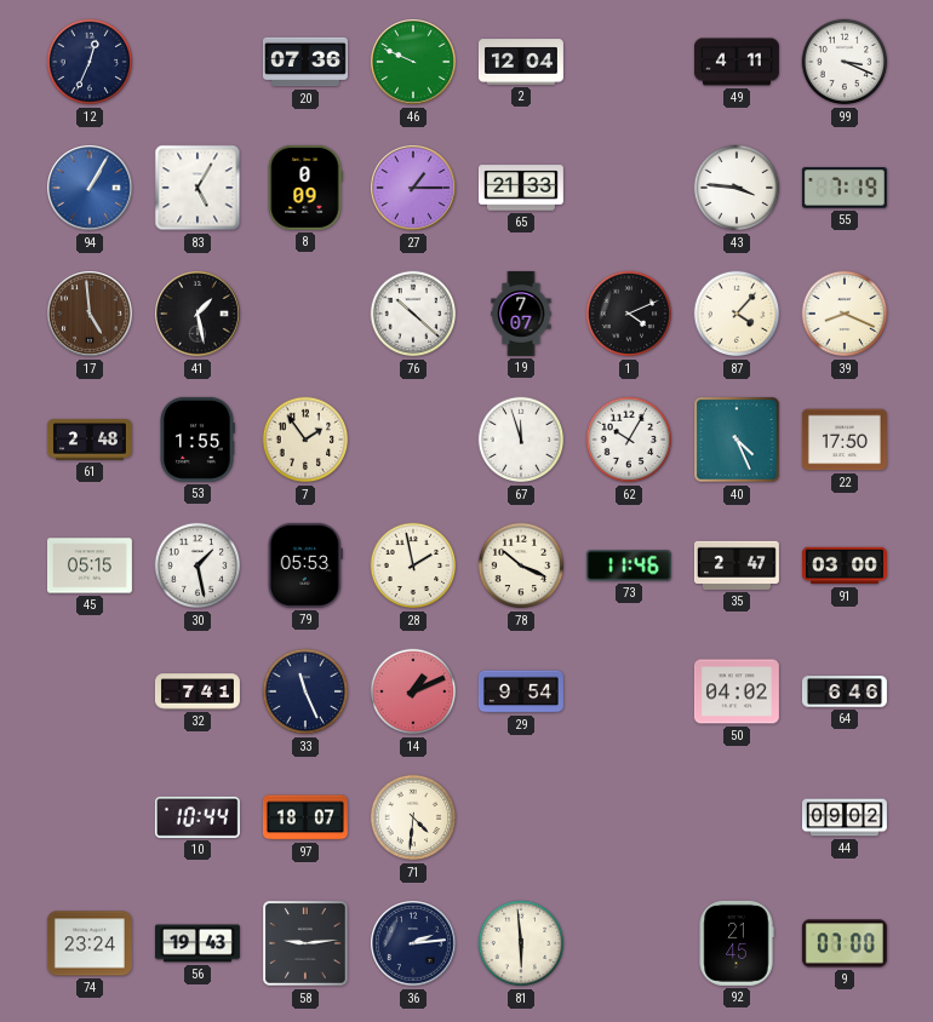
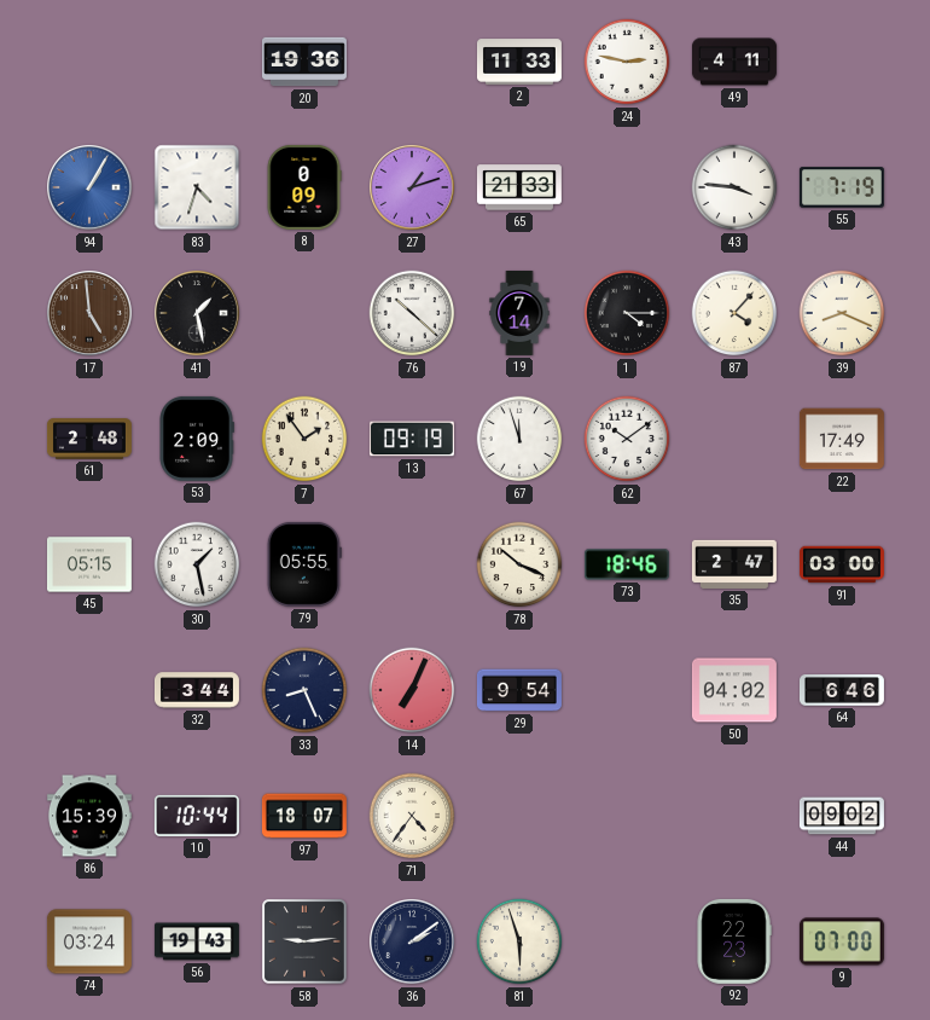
12: 12:34 -> none (90, 62)
20: 07:36 -> 19:36 (304, 62)
46: 9:49 -> none (414, 63)
2: 12:04 -> 11:33 (519, 62)
24: none -> 2:47 (627, 62)
99: 3:19 -> none (845, 62)
83: 5:05 -> 4:33 (197, 187)
27: 1:15 -> 1:12 (413, 189)
19: 7:07 -> 7:14 (519, 313)
1: 4:11 -> 4:15 (627, 313)
53: 1:55 -> 2:09 (197, 439)
13: none -> 09:19 (412, 439)
62: 10:05 -> 10:09 (627, 439)
40: 4:26 -> none (738, 441)
22: 17:50 -> 17:49 (842, 439)
79: 05:53 -> 05:55 (304, 564)
28: 1:58 -> none (413, 565)
73: 11:46 -> 18:46 (627, 564)
32: 7:41 -> 3:44 (197, 690)
33: 11:26 -> 8:26 (304, 690)
14: 1:11 -> 7:04 (412, 690)
86: none -> 15:39 (89, 816)
71: 4:31 -> 4:36 (412, 816)
74: 23:24 -> 03:24 (89, 941)
36: 2:14 -> 2:09 (413, 943)
81: 5:59 -> 5:57 (519, 941)
92: 21:45 -> 22:23 (734, 941)
